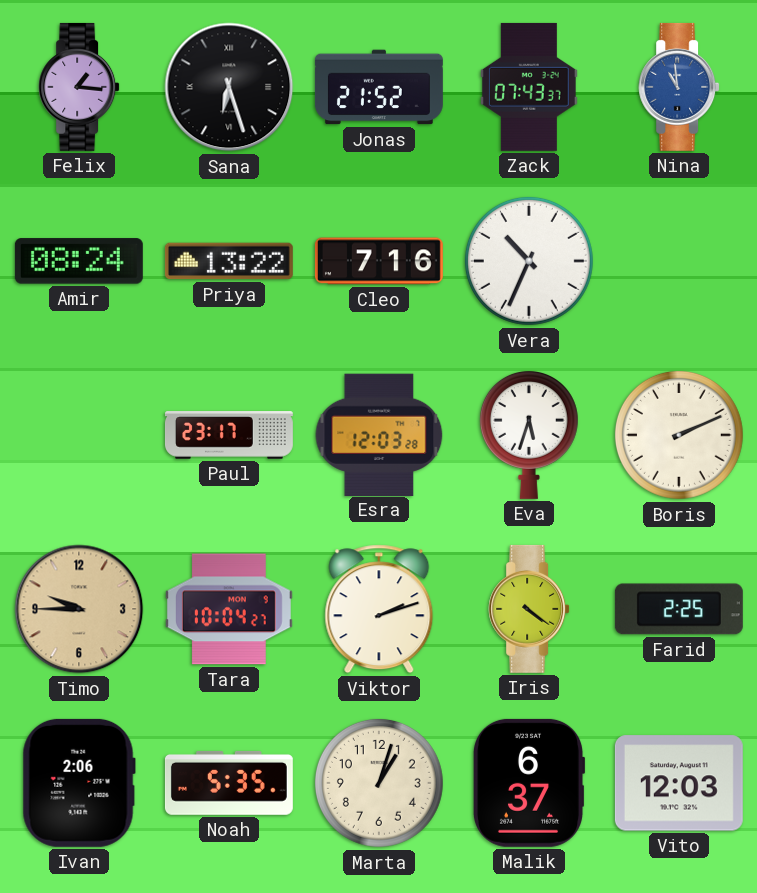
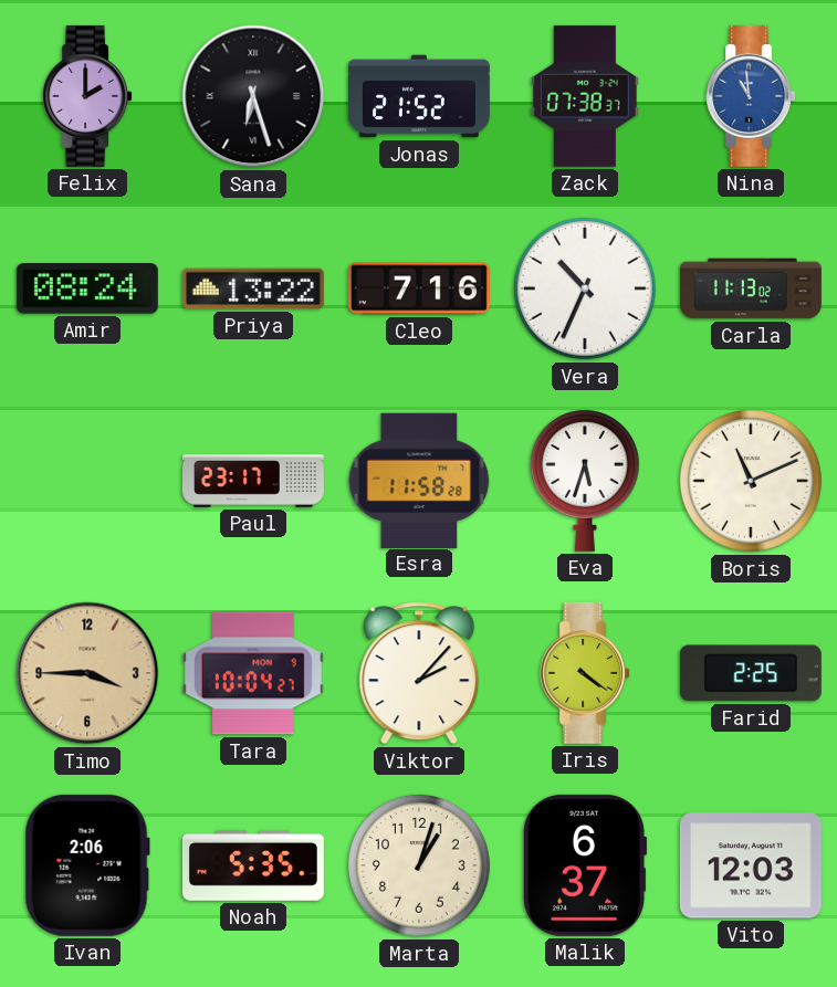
Felix: 1:16 -> 2:00 (87, 96)
Zack: 07:43 -> 07:38 (585, 96)
Carla: none -> 11:13 (752, 288)
Esra: 12:03 -> 11:58 (419, 480)
Boris: 2:11 -> 11:11 (751, 481)
Timo: 9:45 -> 3:45 (87, 673)
Viktor: 2:12 -> 2:07 (419, 673)
